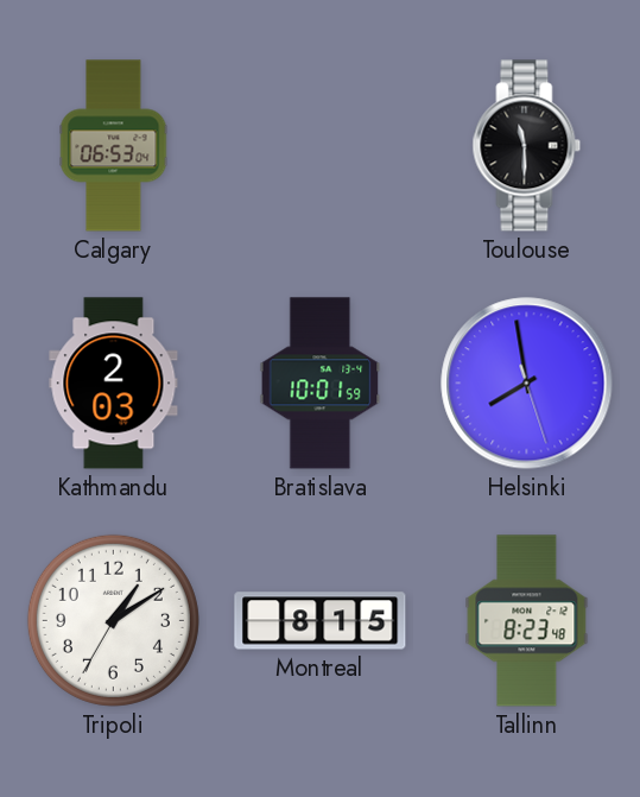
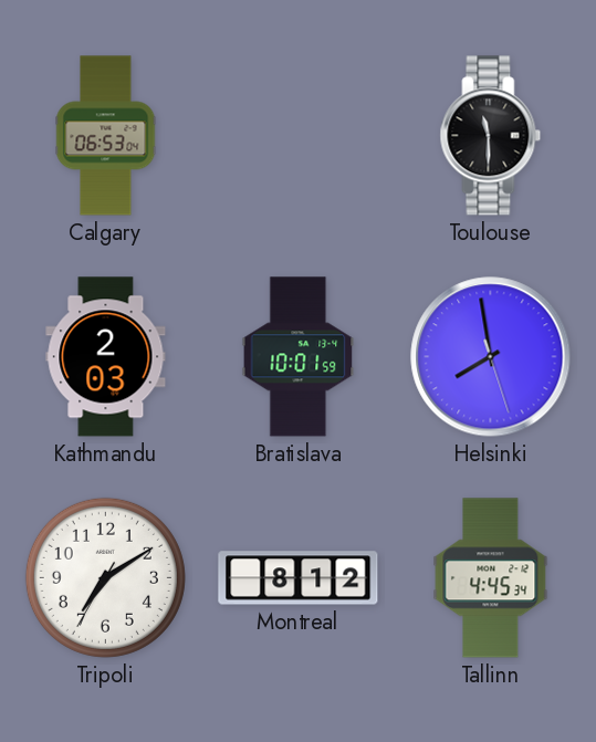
Tripoli: 1:09 -> 7:09 (105, 577)
Montreal: 8:15 -> 8:12 (299, 578)
Tallinn: 8:23 -> 4:45 (491, 578)
